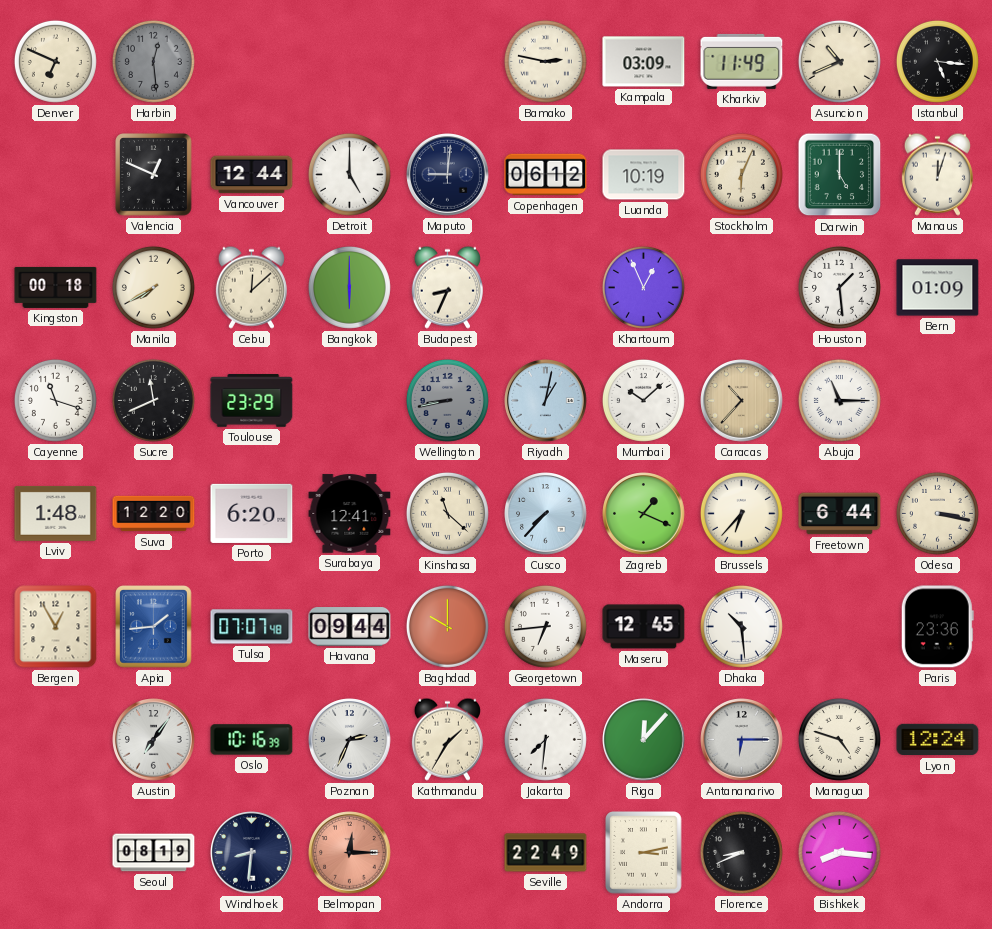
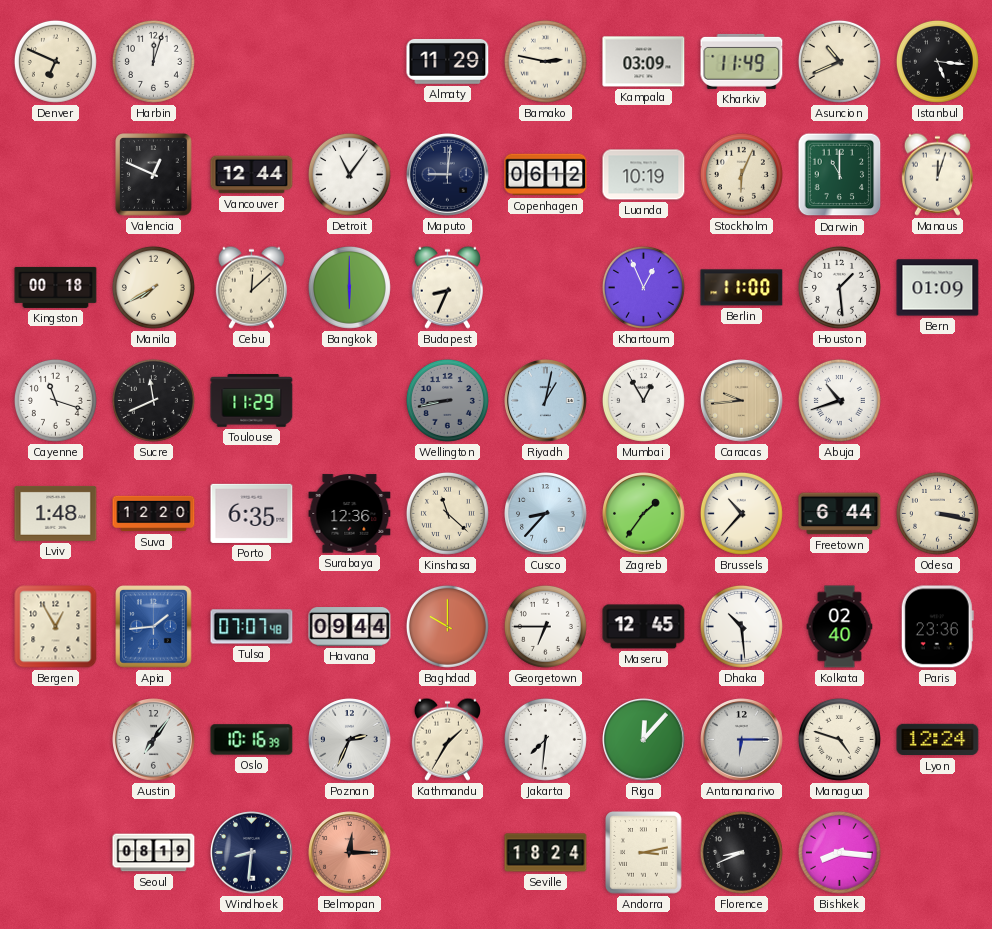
Harbin: 12:29 -> 12:03 (153, 61)
Harbin dial: grey -> white (153, 61)
Almaty: none -> 11:29 (448, 61)
Detroit: 5:00 -> 11:06 (349, 174)
Darwin: 5:00 -> 11:00 (840, 175)
Berlin: none -> 11:00 (742, 288)
Toulouse: 23:29 -> 11:29 (252, 401)
Mumbai: 10:08 -> 12:55 (643, 400)
Caracas: 10:37 -> 9:44 (742, 401)
Abuja: 11:15 -> 10:42 (839, 400)
Porto: 6:20 -> 6:35 (252, 513)
Surabaya: 12:41 -> 12:36 (350, 514)
Cusco: 7:37 -> 8:37 (546, 514)
Zagreb: 1:19 -> 1:36 (644, 514)
Brussels: 6:37 -> 10:37 (741, 513)
Georgetown: 6:44 -> 6:45 (545, 626)
Kolkata: none -> 02:40 (840, 627)
Seville: 22:49 -> 18:24 (546, 853)
